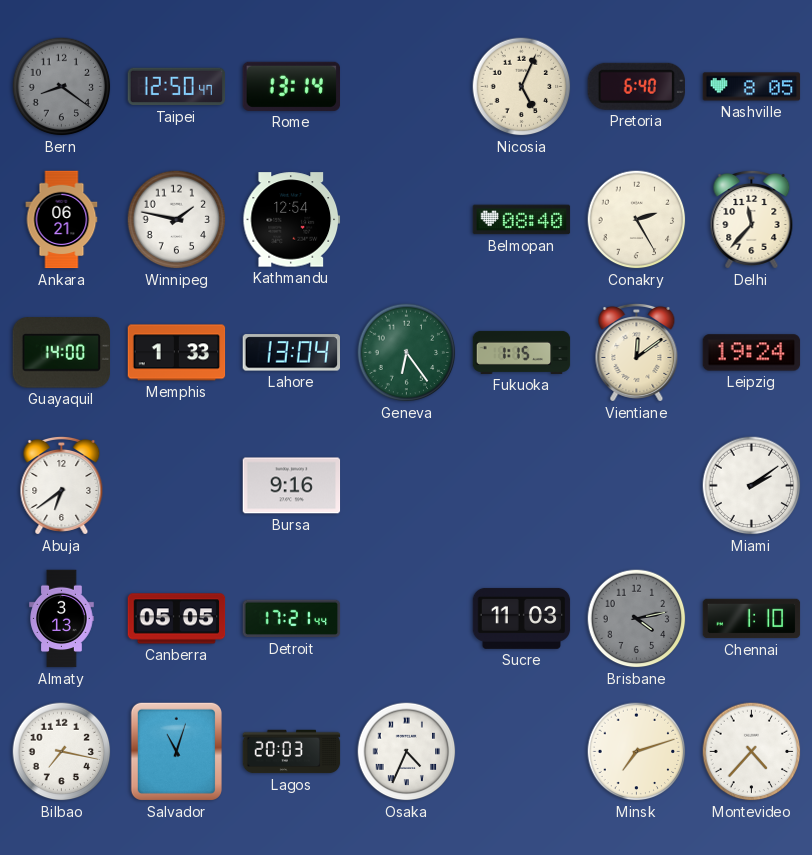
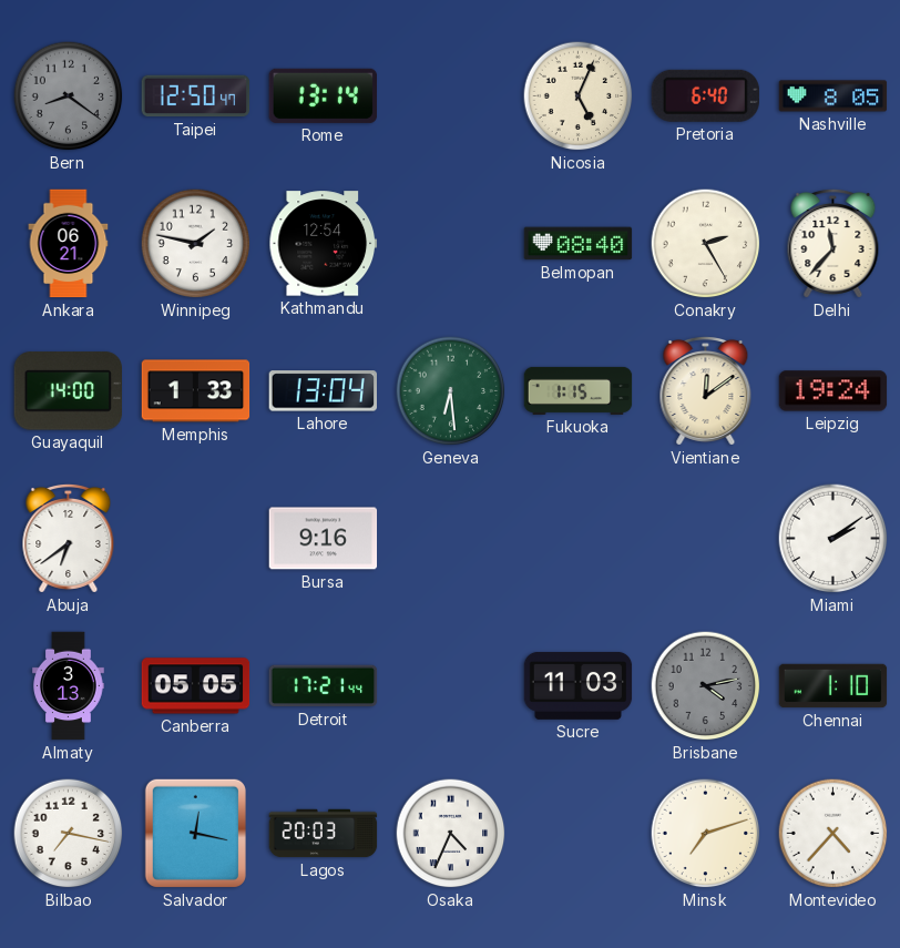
Geneva: 6:24 -> 6:29 (451, 391)
Salvador: 11:03 -> 12:17 (195, 833)
